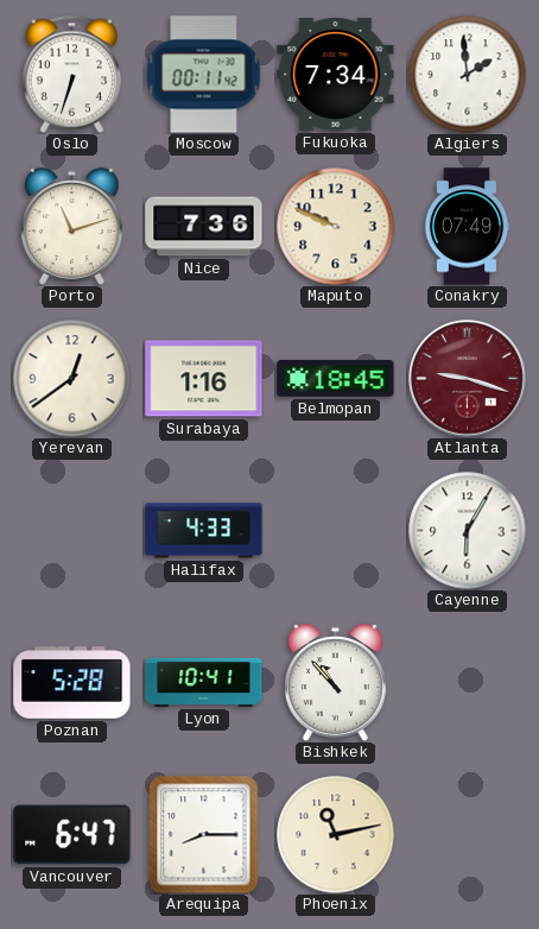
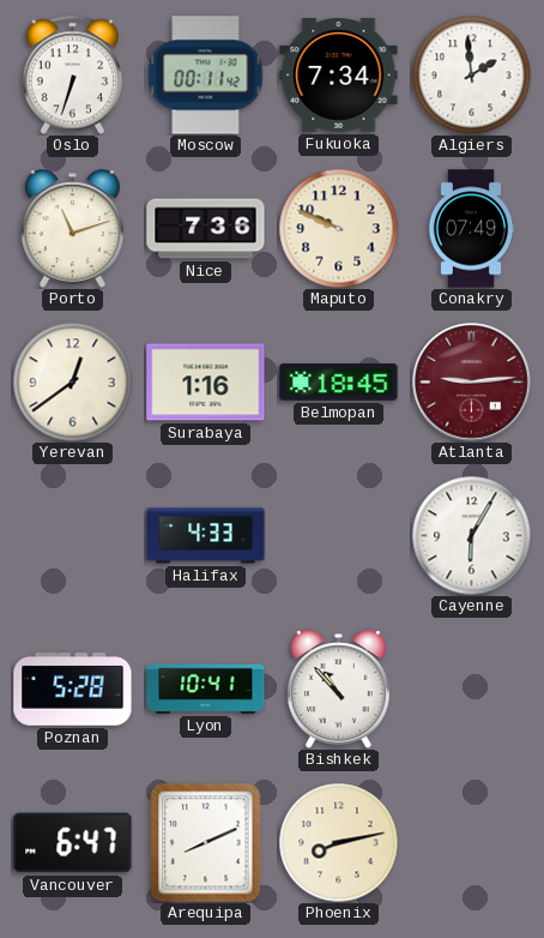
Atlanta: 9:18 -> 9:14 (472, 383)
Arequipa: 8:15 -> 8:11 (206, 843)
Phoenix: 11:13 -> 8:13 (339, 843)
